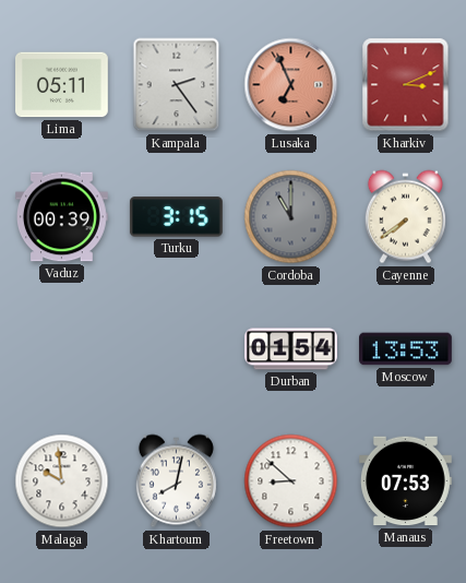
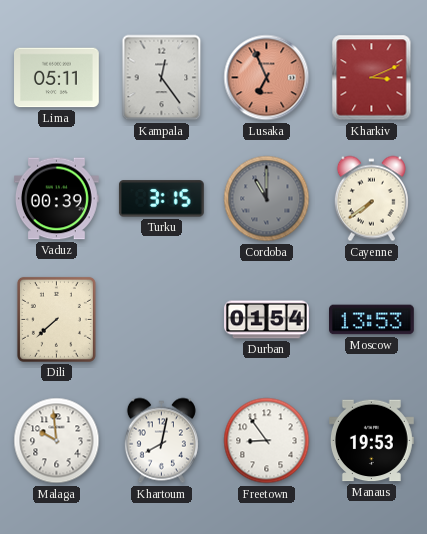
Kampala: 2:24 -> 12:24 (162, 78)
Dili: none -> 7:38 (56, 319)
Freetown: 8:52 -> 8:54 (267, 441)
Manaus: 07:53 -> 19:53 (371, 441)
